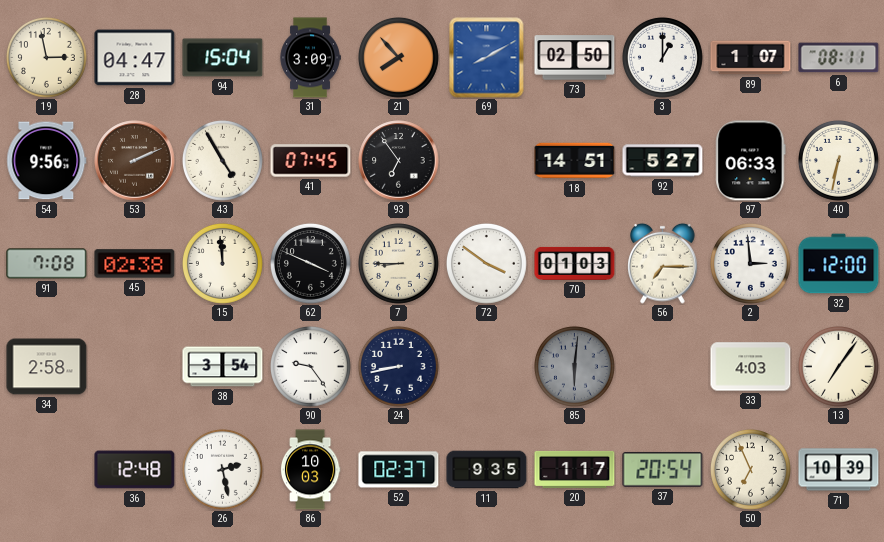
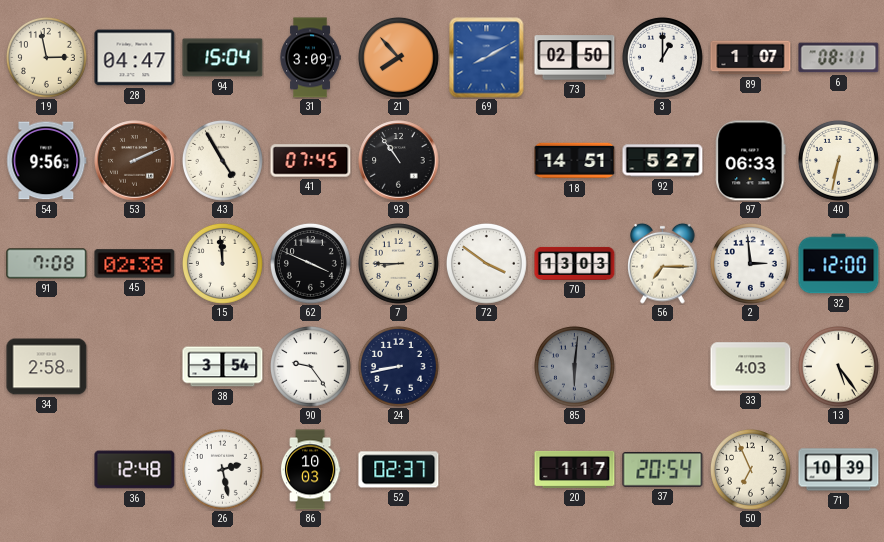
93: 6:54 -> 10:54 (399, 161)
70: 01:03 -> 13:03 (575, 263)
13: 7:06 -> 5:24 (838, 366)
11: 9:35 -> none (487, 470)
